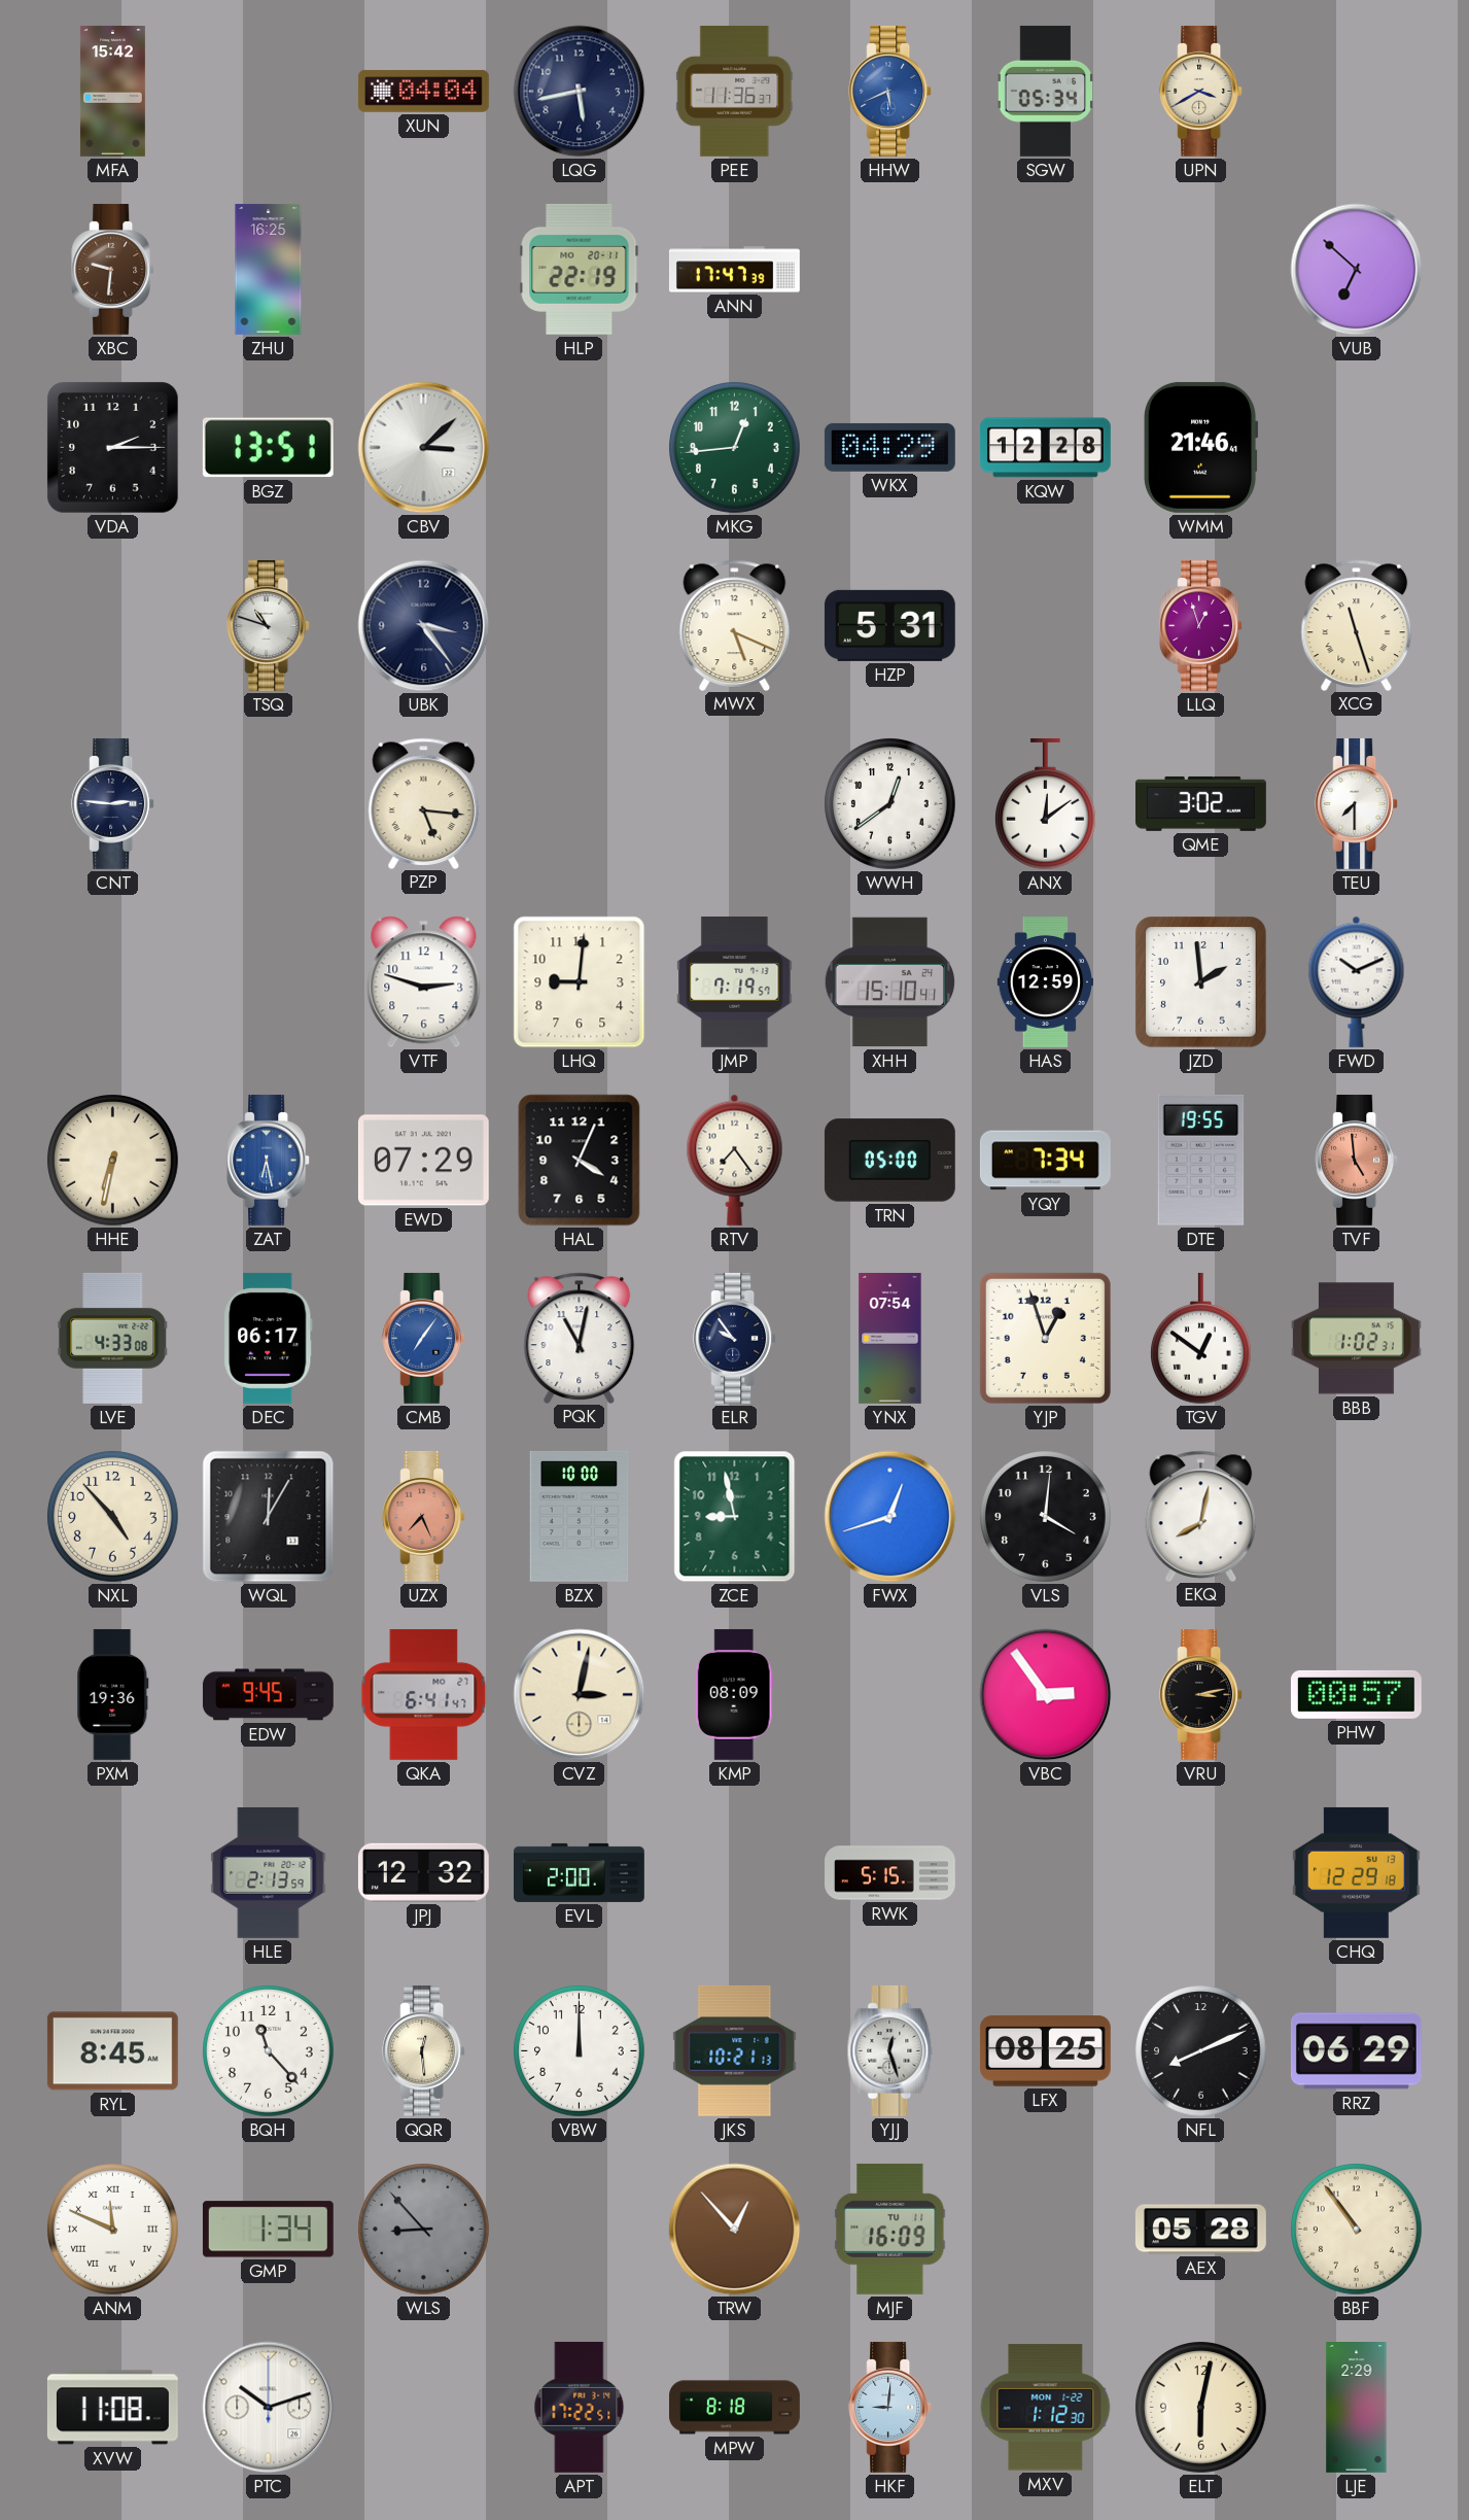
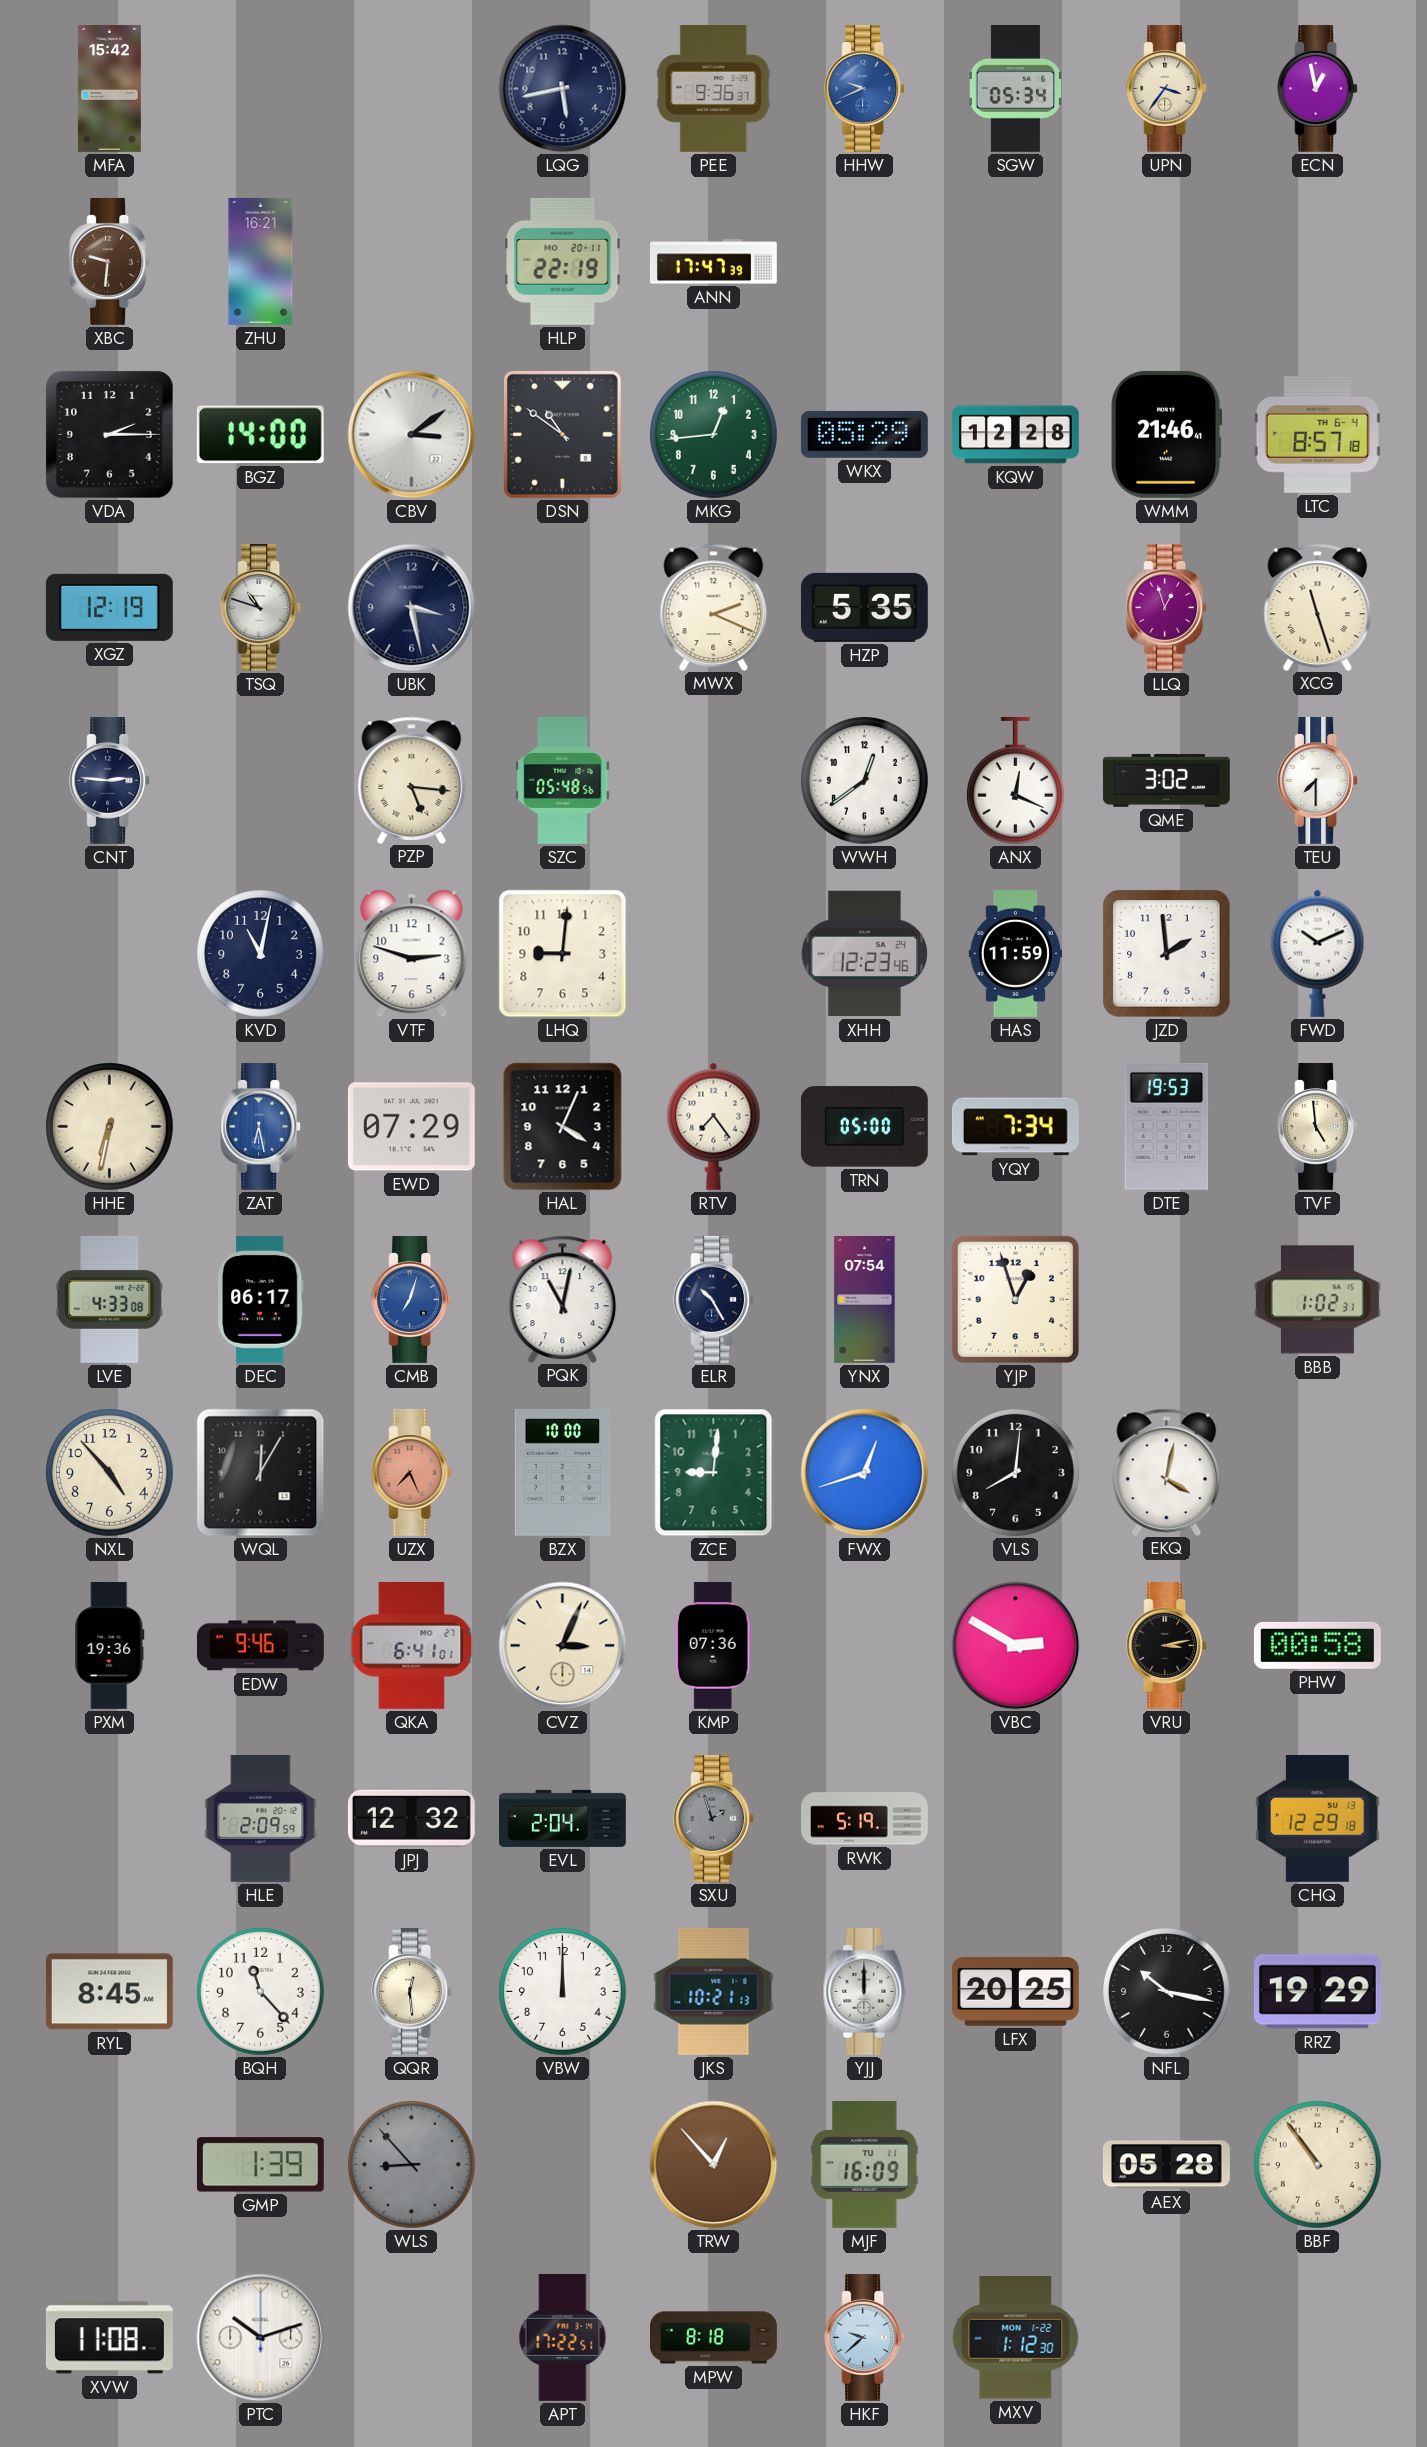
XUN: 04:04 -> none (423, 91)
PEE: 11:36 -> 9:36 (714, 88)
HHW: 5:41 -> 9:41 (865, 88)
UPN: 3:40 -> 3:36 (1167, 88)
ECN: none -> 12:58 (1318, 88)
ZHU: 16:25 -> 16:21 (261, 261)
VUB: 6:52 -> none (1357, 270)
BGZ: 13:51 -> 14:00 (260, 435)
CBV: 3:08 -> 3:09 (412, 435)
DSN: none -> 10:51 (562, 434)
WKX: 04:29 -> 05:29 (864, 434)
LTC: none -> 8:57 (1317, 435)
XGZ: none -> 12:19 (109, 607)
UBK: 3:24 -> 3:28 (412, 608)
MWX: 5:19 -> 2:19 (714, 607)
HZP: 5:31 -> 5:35 (864, 607)
SZC: none -> 05:48 (563, 780)
ANX: 12:09 -> 12:19 (1015, 781)
KVD: none -> 11:02 (261, 954)
JMP: 7:19 -> none (735, 981)
XHH: 15:10 -> 12:23 (865, 954)
HAS: 12:59 -> 11:59 (1015, 954)
DTE: 19:55 -> 19:53 (1167, 1126)
TVF dial: salmon -> cream (1318, 1126)
CMB: 7:06 -> 7:03 (412, 1299)
ELR: 9:54 -> 10:25 (714, 1299)
TGV: 12:51 -> none (1200, 1339)
ZCE: 8:58 -> 9:01 (714, 1473)
VLS: 4:01 -> 8:01 (1016, 1473)
EKQ: 8:02 -> 4:02 (1167, 1472)
EDW: 9:45 -> 9:46 (260, 1646)
QKA: 6:41:47 -> 6:41:01 (412, 1645)
CVZ: 3:02 -> 3:04 (563, 1646)
KMP: 08:09 -> 07:36 (713, 1645)
VBC: 2:54 -> 2:50 (1016, 1646)
PHW: 00:57 -> 00:58 (1317, 1645)
HLE: 2:13 -> 2:09 (261, 1818)
EVL: 2:00 -> 2:04 (562, 1818)
SXU: none -> 1:57 (714, 1818)
RWK: 5:15 -> 5:19 (865, 1819)
YJJ: 12:27 -> 12:00 (865, 1991)
LFX: 08:25 -> 20:25 (1015, 1992)
NFL: 8:11 -> 10:17 (1167, 1992)
RRZ: 06:29 -> 19:29 (1317, 1992)
ANM: 11:49 -> none (113, 2230)
GMP: 1:34 -> 1:39 (260, 2165)
HKF: 9:01 -> 9:38 (865, 2337)
ELT: 6:02 -> none (1201, 2408)
LJE: 2:29 -> none (1357, 2408)
